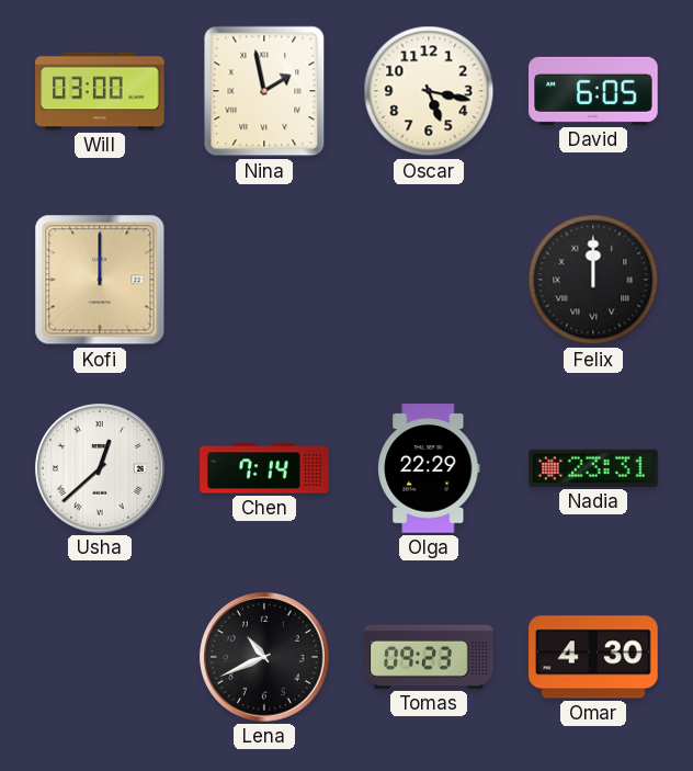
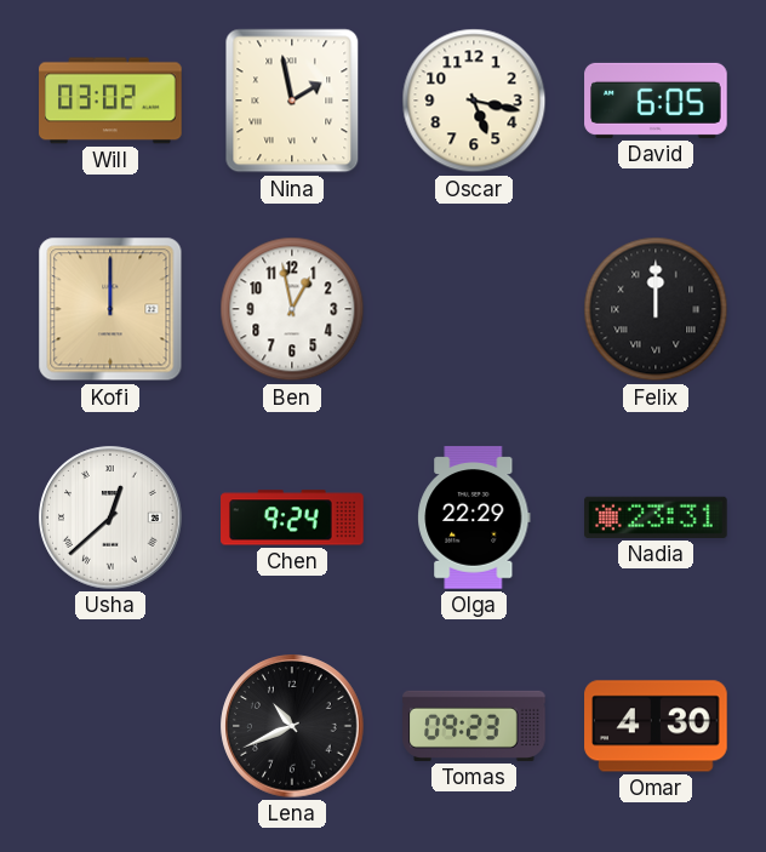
Will: 03:00 -> 03:02 (110, 101)
Ben: none -> 12:58 (292, 309)
Chen: 7:14 -> 9:24 (292, 518)
